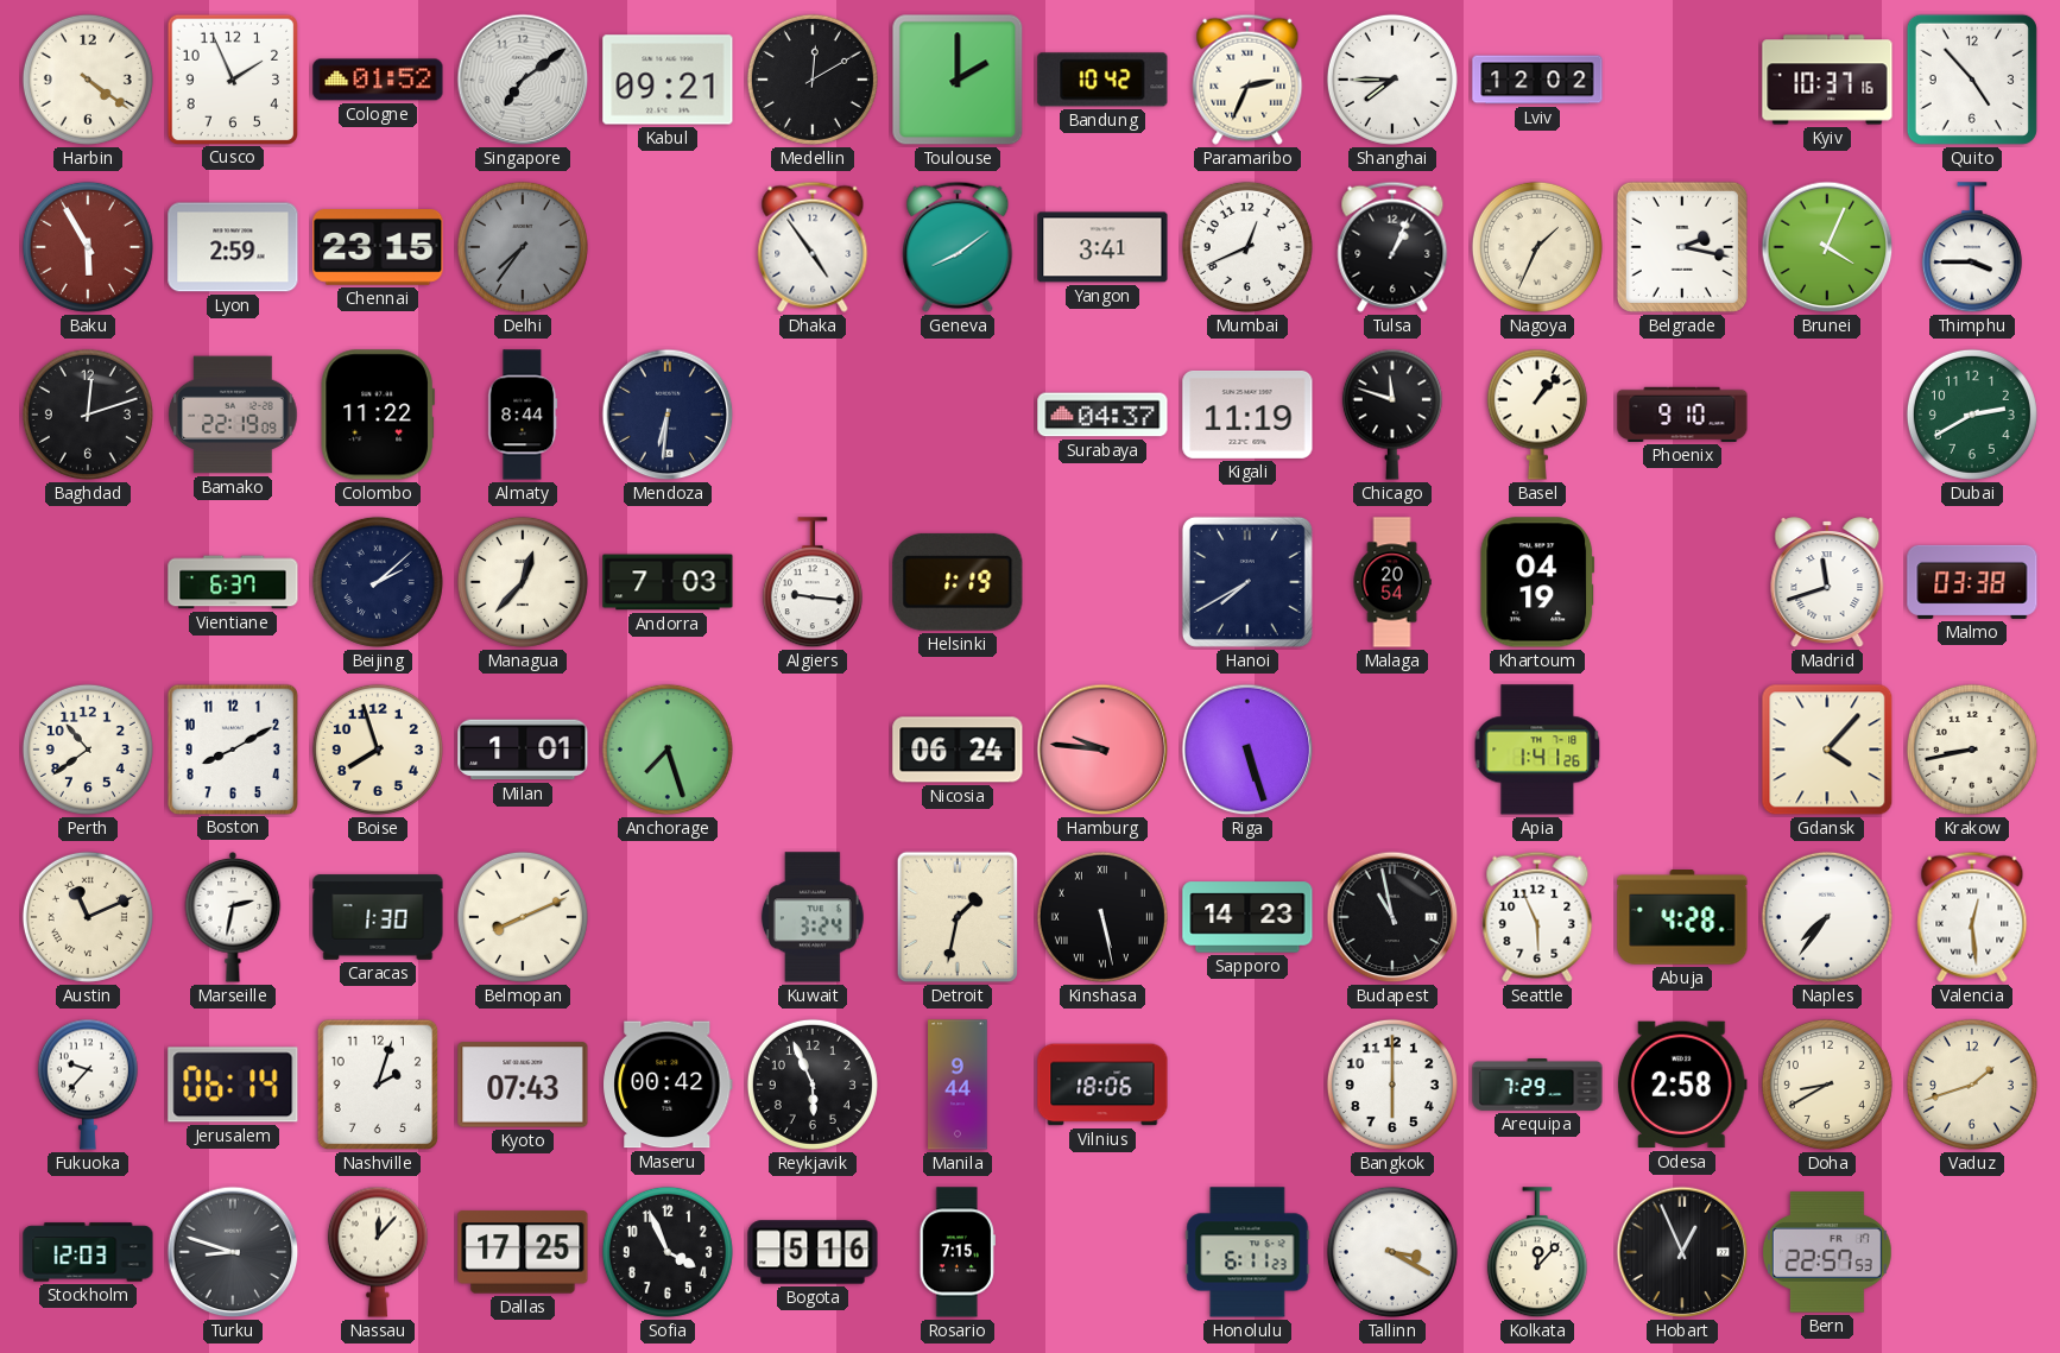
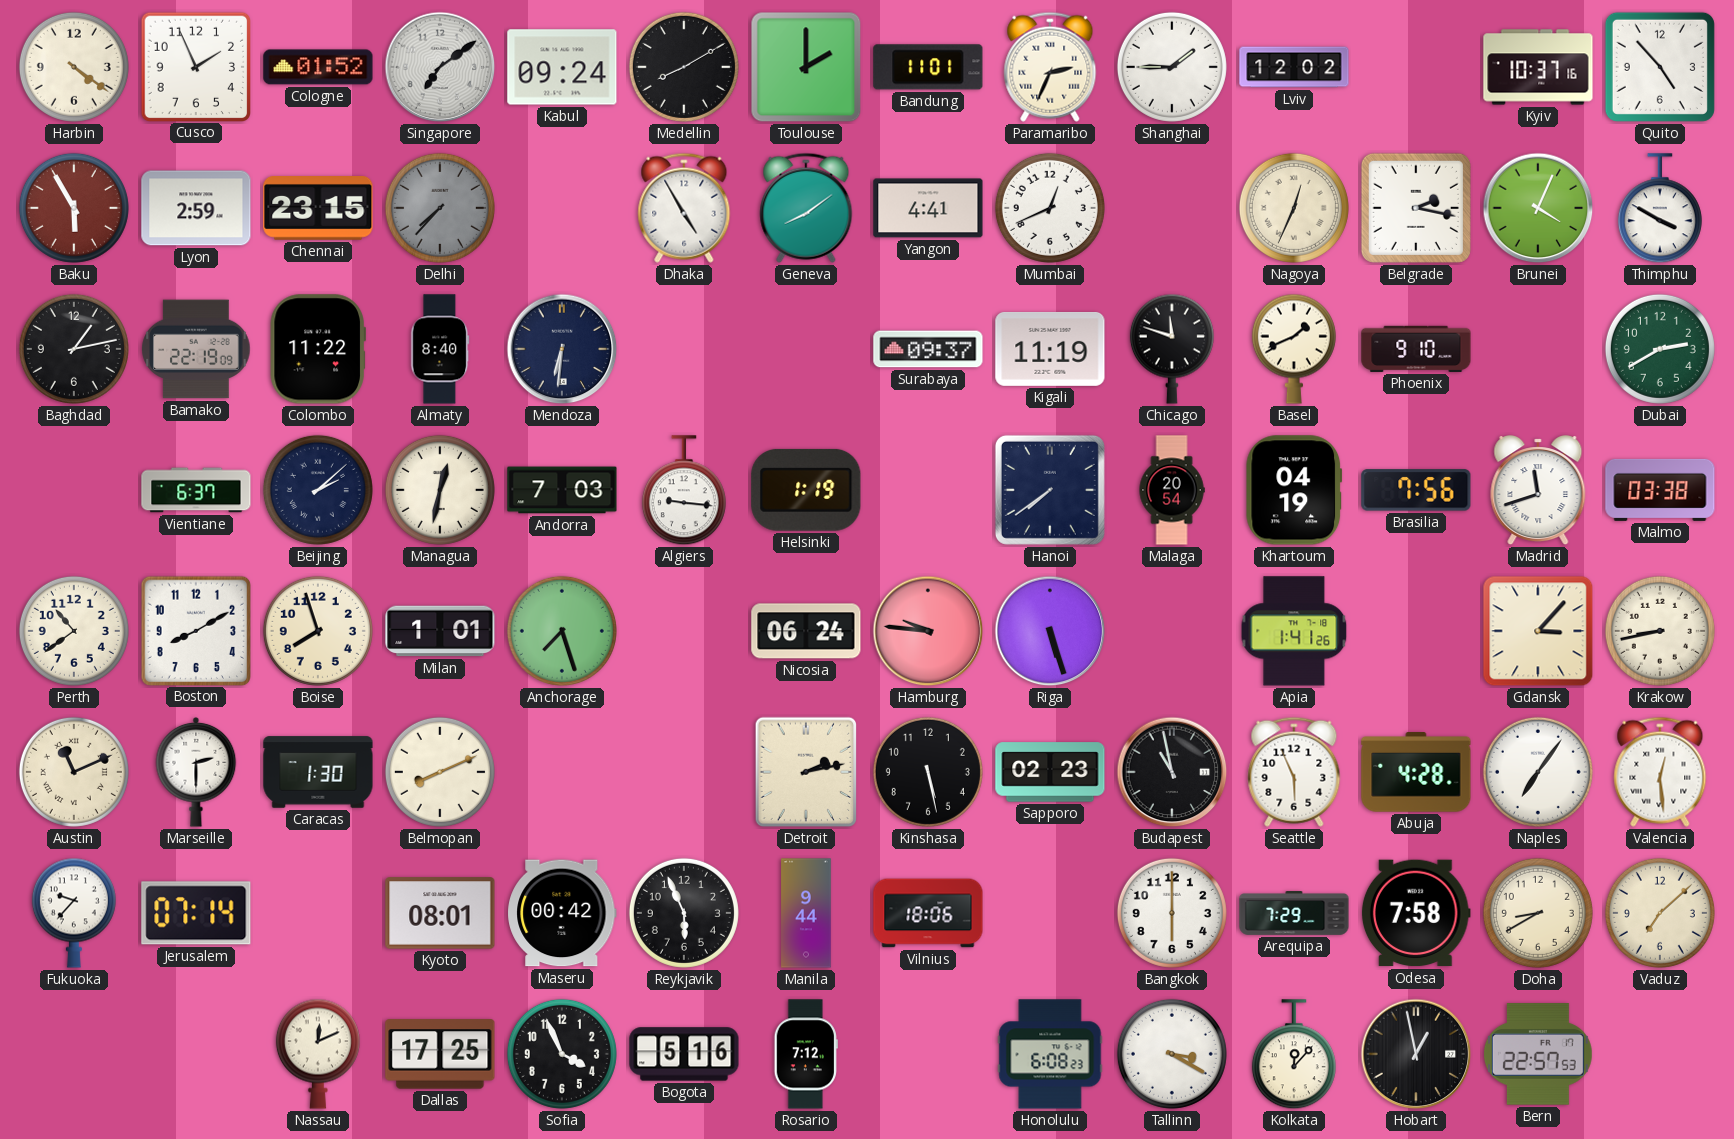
Kabul: 09:21 -> 09:24 (562, 67)
Medellin: 12:10 -> 8:10 (684, 67)
Bandung: 10:42 -> 11:01 (928, 67)
Shanghai: 7:45 -> 1:45 (1172, 67)
Delhi: 7:36 -> 7:37 (440, 208)
Dhaka: 4:54 -> 4:55 (684, 208)
Yangon: 3:41 -> 4:41 (928, 208)
Tulsa: 1:04 -> none (1392, 247)
Nagoya: 1:34 -> 12:34 (1294, 208)
Thimphu: 3:45 -> 3:50 (1660, 209)
Baghdad: 12:12 -> 1:13 (74, 349)
Almaty: 8:44 -> 8:40 (440, 349)
Surabaya: 04:37 -> 09:37 (928, 349)
Basel: 1:07 -> 1:41 (1294, 349)
Managua: 12:37 -> 12:32 (440, 490)
Hanoi: 7:40 -> 7:39 (1050, 490)
Brasilia: none -> 7:56 (1416, 490)
Gdansk: 4:07 -> 3:07 (1538, 631)
Marseille: 2:32 -> 2:30 (196, 773)
Kuwait: 3:24 -> none (813, 917)
Detroit: 1:32 -> 2:13 (806, 772)
Kinshasa numerals: Roman -> Arabic (928, 772)
Sapporo: 14:23 -> 02:23 (1050, 772)
Naples: 7:36 -> 7:06 (1538, 772)
Jerusalem: 06:14 -> 07:14 (196, 913)
Nashville: 2:03 -> none (378, 1085)
Kyoto: 07:43 -> 08:01 (440, 913)
Odesa: 2:58 -> 7:58 (1416, 913)
Vaduz: 1:42 -> 7:08 (1660, 913)
Stockholm: 12:03 -> none (88, 1252)
Turku: 8:48 -> none (233, 1252)
Nassau: 12:07 -> 12:11 (318, 1054)
Rosario: 7:15 -> 7:12 (806, 1054)
Honolulu: 6:11 -> 6:08 (1050, 1054)
Hobart: 12:56 -> 12:58 (1416, 1054)
